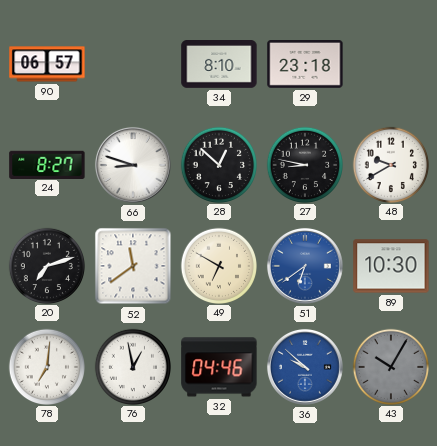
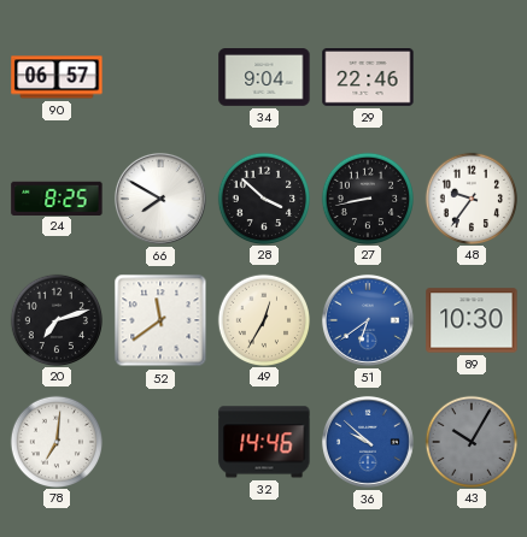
34: 8:10 -> 9:04 (264, 78)
29: 23:18 -> 22:46 (368, 78)
24: 8:27 -> 8:25 (57, 197)
66: 8:48 -> 7:50 (160, 199)
28: 12:52 -> 3:52 (263, 197)
27: 8:47 -> 8:43 (367, 197)
48: 9:40 -> 9:36 (470, 197)
49: 6:50 -> 12:35 (263, 319)
76: 12:58 -> none (132, 366)
32: 04:46 -> 14:46 (264, 442)
